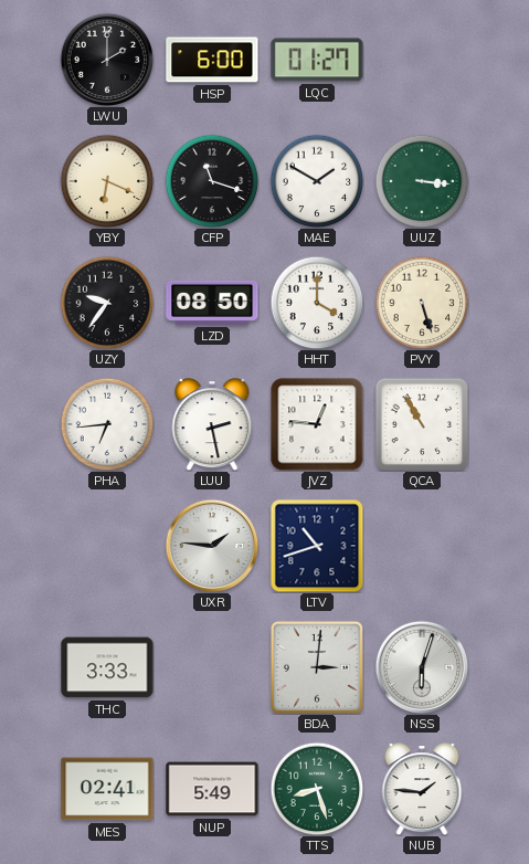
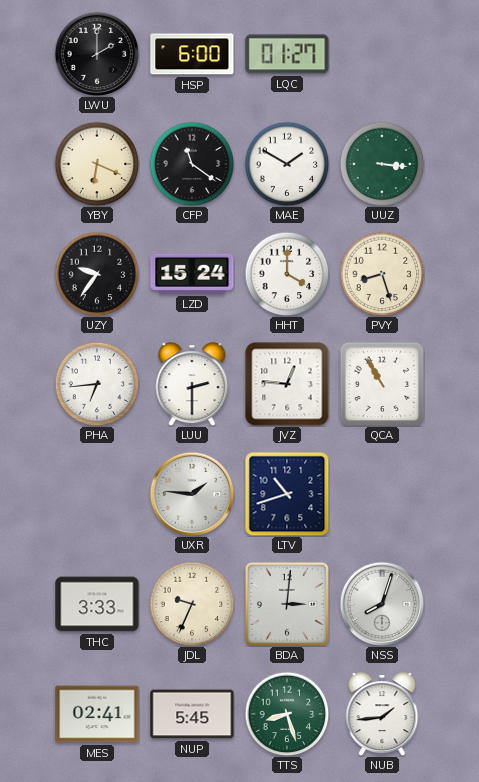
CFP: 11:18 -> 11:21 (192, 164)
LZD: 08:50 -> 15:24 (192, 274)
PVY: 5:27 -> 8:27 (382, 274)
LUU: 2:28 -> 2:30 (192, 384)
JDL: none -> 9:34 (192, 604)
NSS: 6:03 -> 8:03 (382, 604)
NUP: 5:49 -> 5:45 (192, 714)
NUB: 1:46 -> 1:44 (382, 714)
